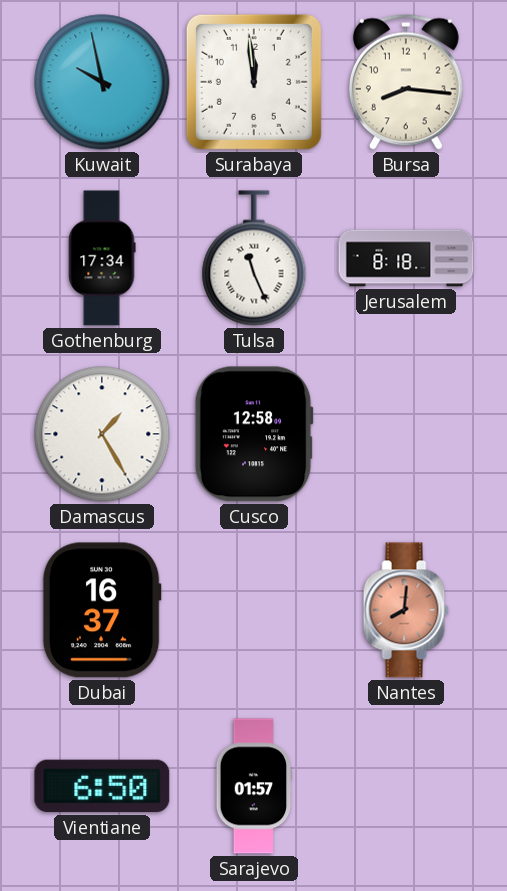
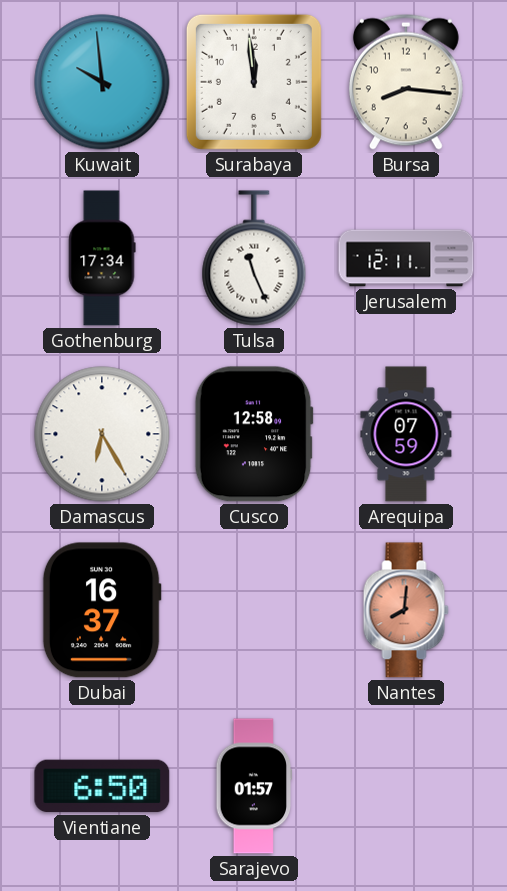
Kuwait: 9:58 -> 9:59 (102, 82)
Jerusalem: 8:18 -> 12:11 (406, 258)
Damascus: 1:25 -> 6:25 (102, 434)
Arequipa: none -> 07:59 (406, 434)
